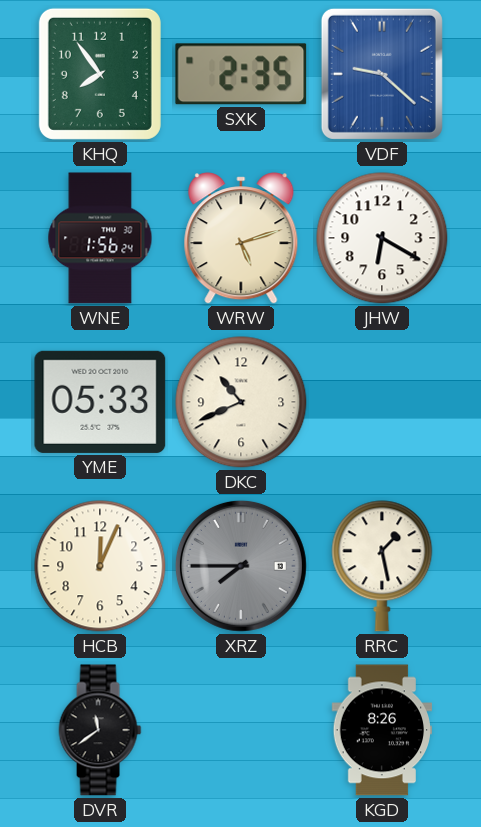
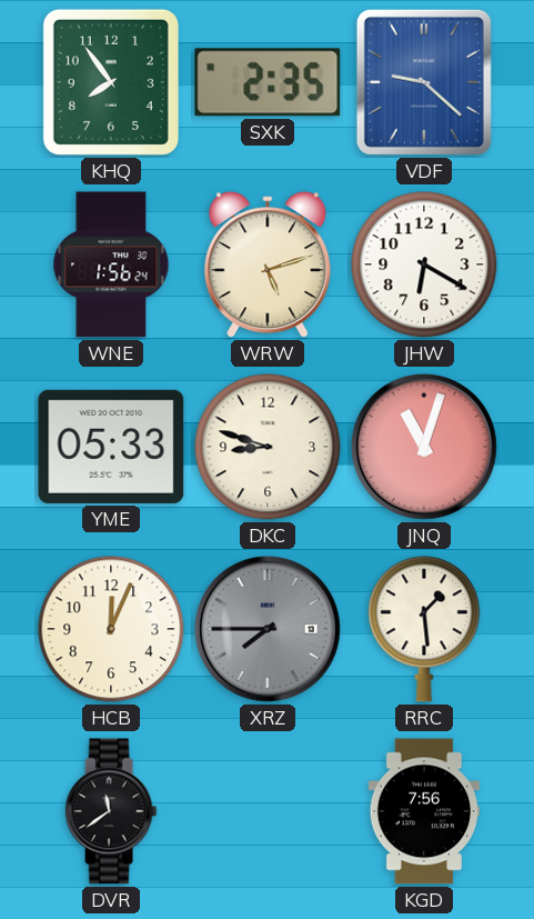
DKC: 10:41 -> 8:48 (268, 447)
JNQ: none -> 11:03 (424, 447)
RRC: 1:28 -> 1:29 (424, 629)
KGD: 8:26 -> 7:56 (424, 811)
